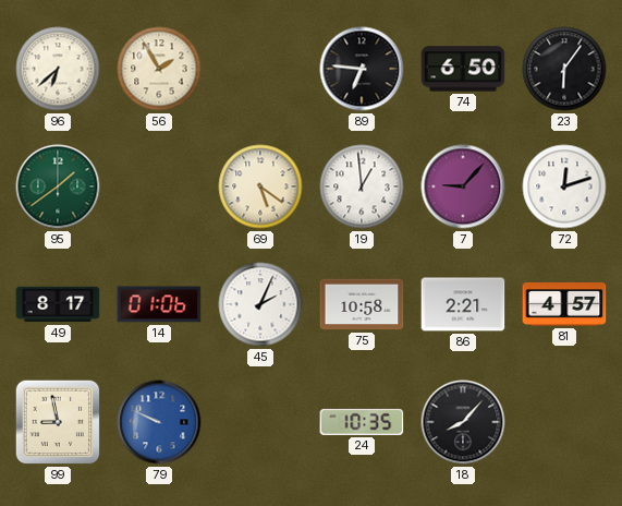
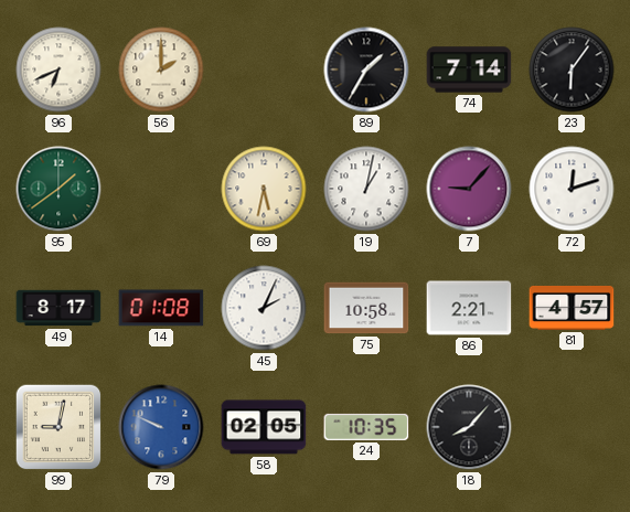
96: 6:38 -> 6:41 (58, 70)
56: 1:55 -> 2:00 (161, 70)
89: 6:46 -> 1:35 (366, 70)
74: 6:50 -> 7:14 (469, 70)
69: 5:21 -> 5:32 (264, 189)
19: 12:59 -> 1:02 (366, 189)
14: 01:06 -> 01:08 (161, 308)
99: 8:58 -> 9:02 (58, 427)
58: none -> 02:05 (264, 427)
